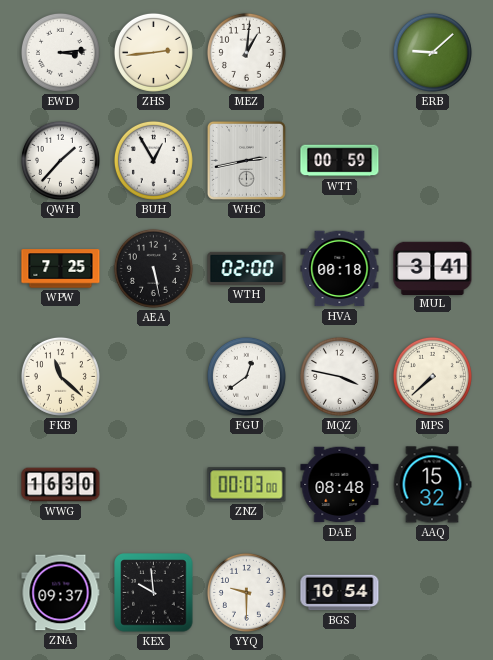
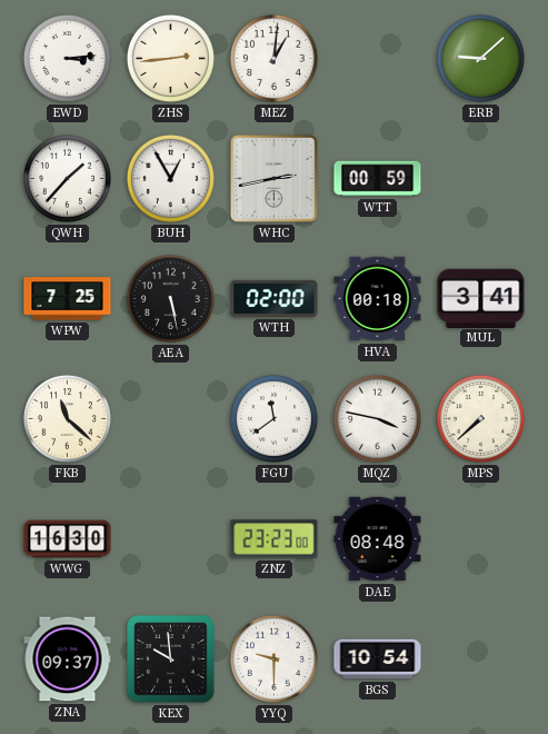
FGU: 12:39 -> 11:39 (273, 418)
ZNZ: 00:03 -> 23:23 (275, 539)
AAQ: 15:32 -> none (432, 485)
